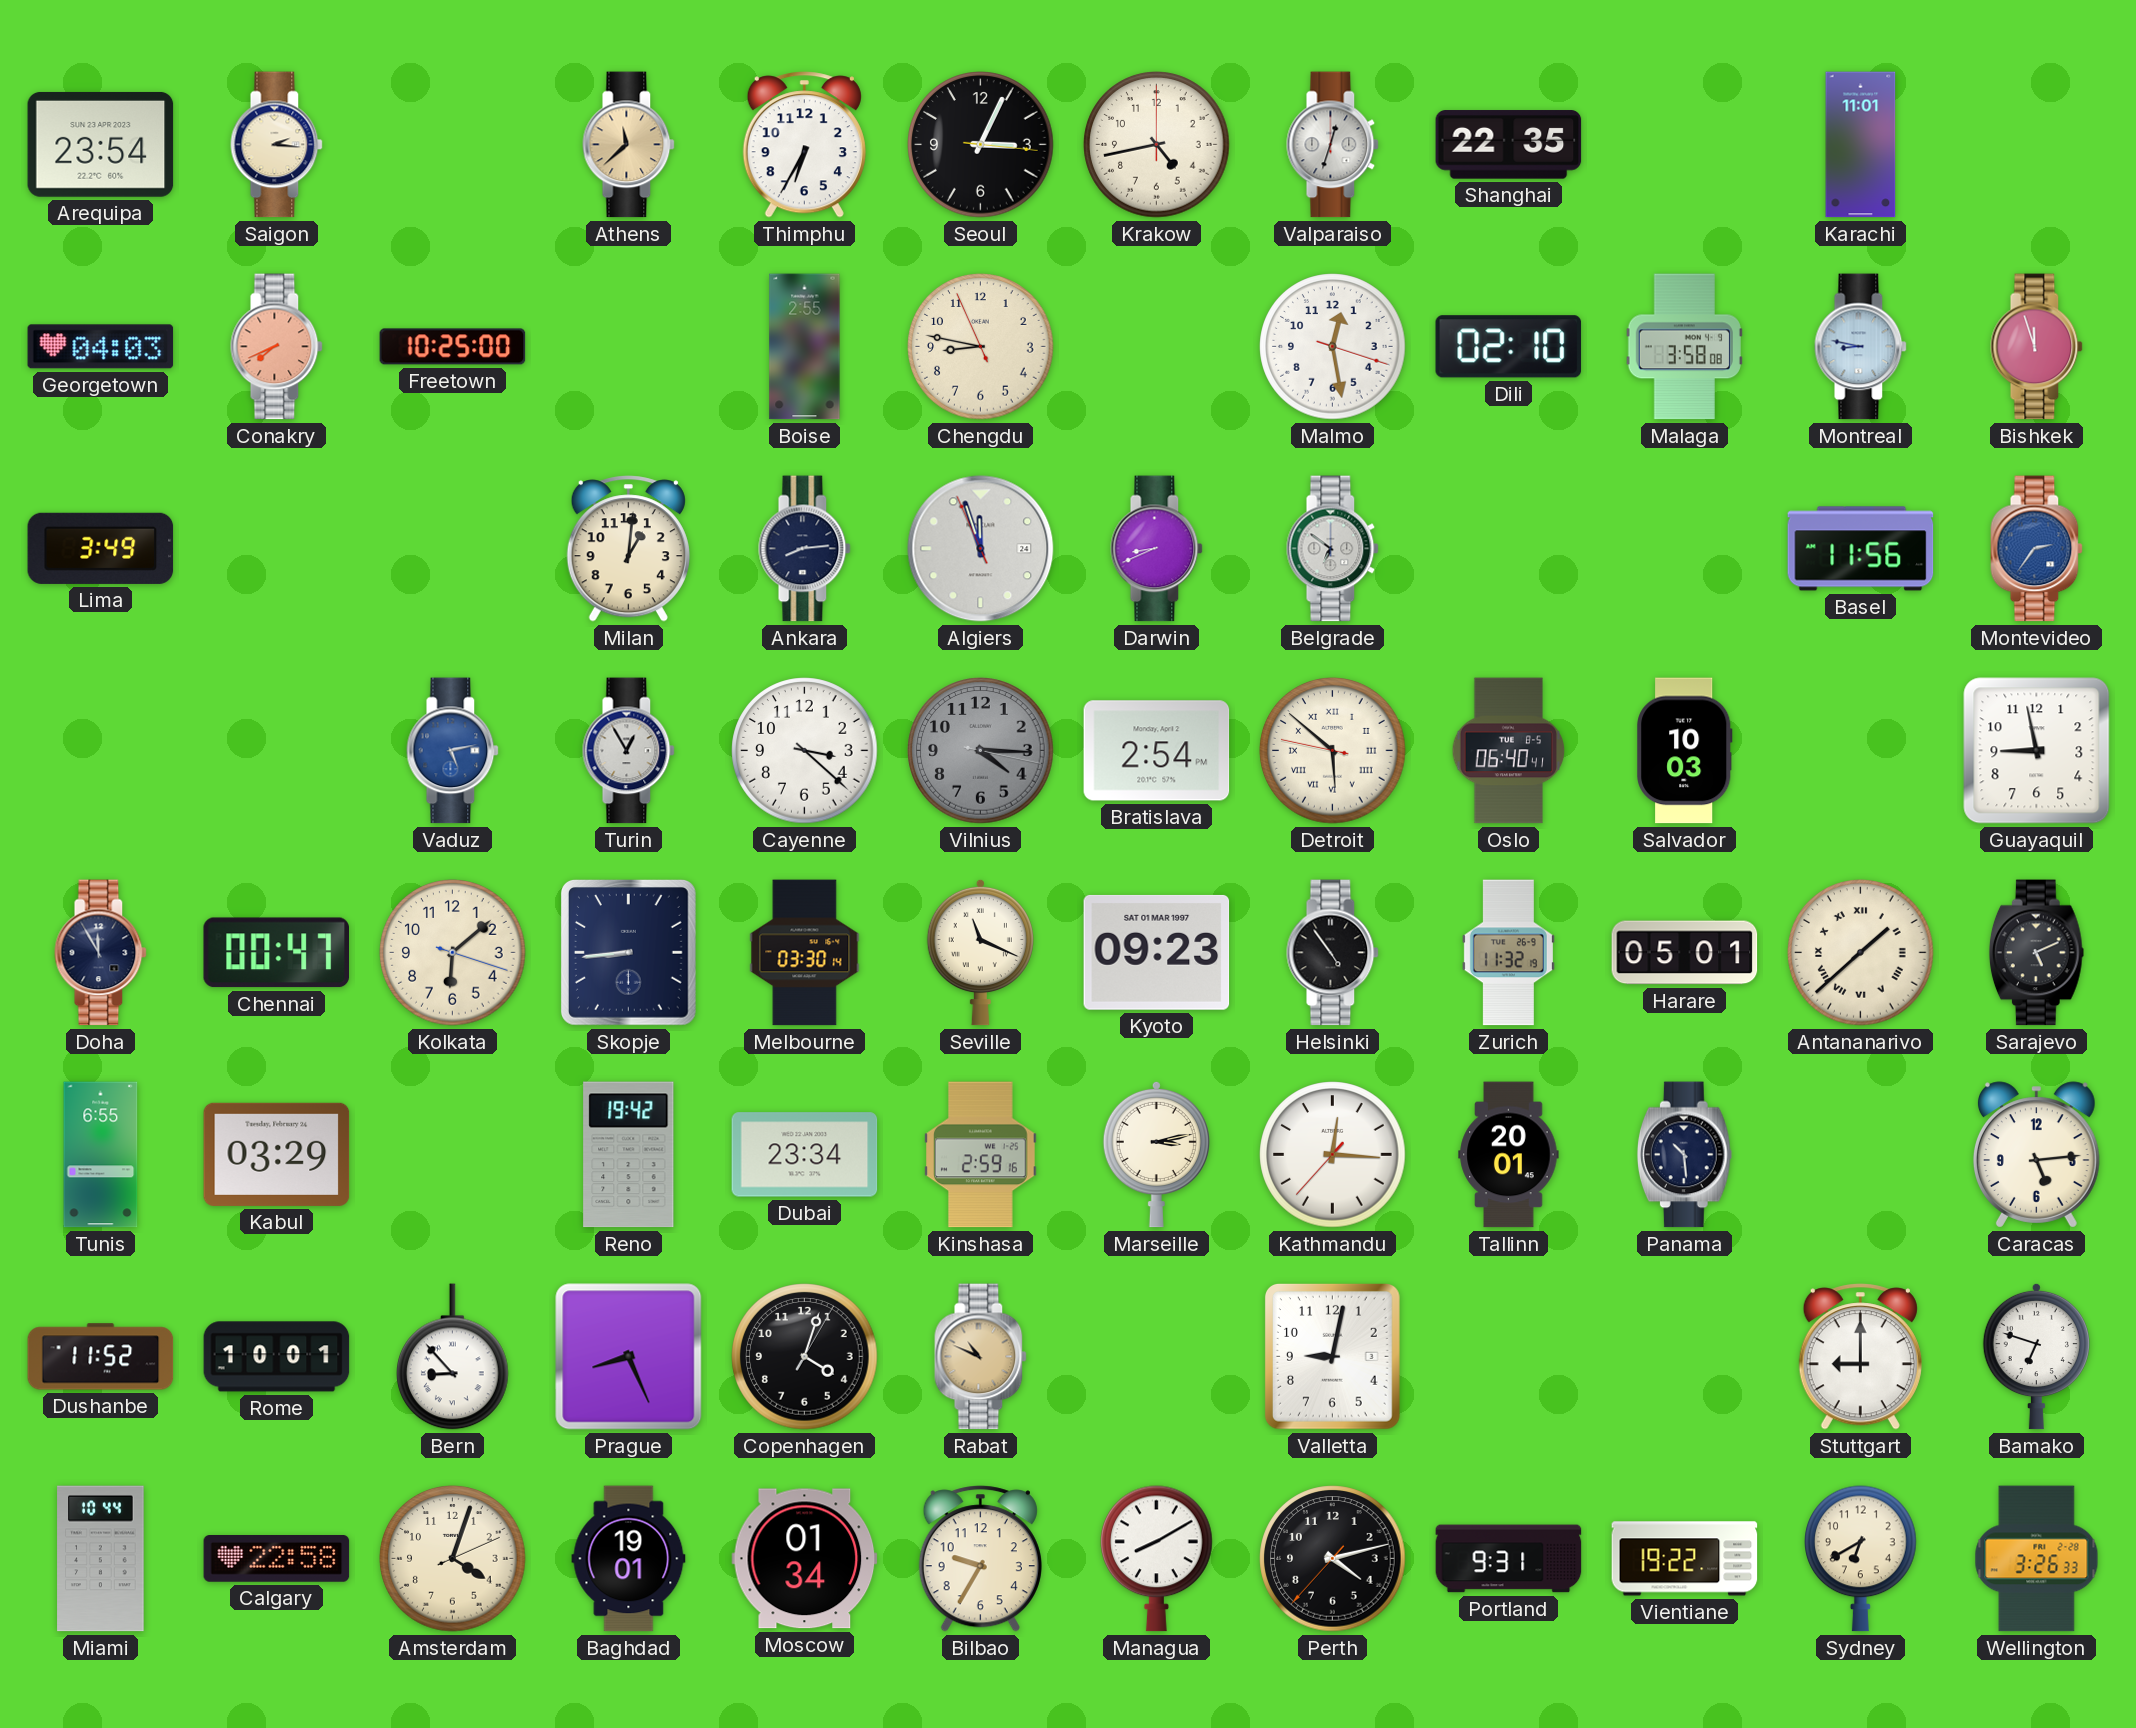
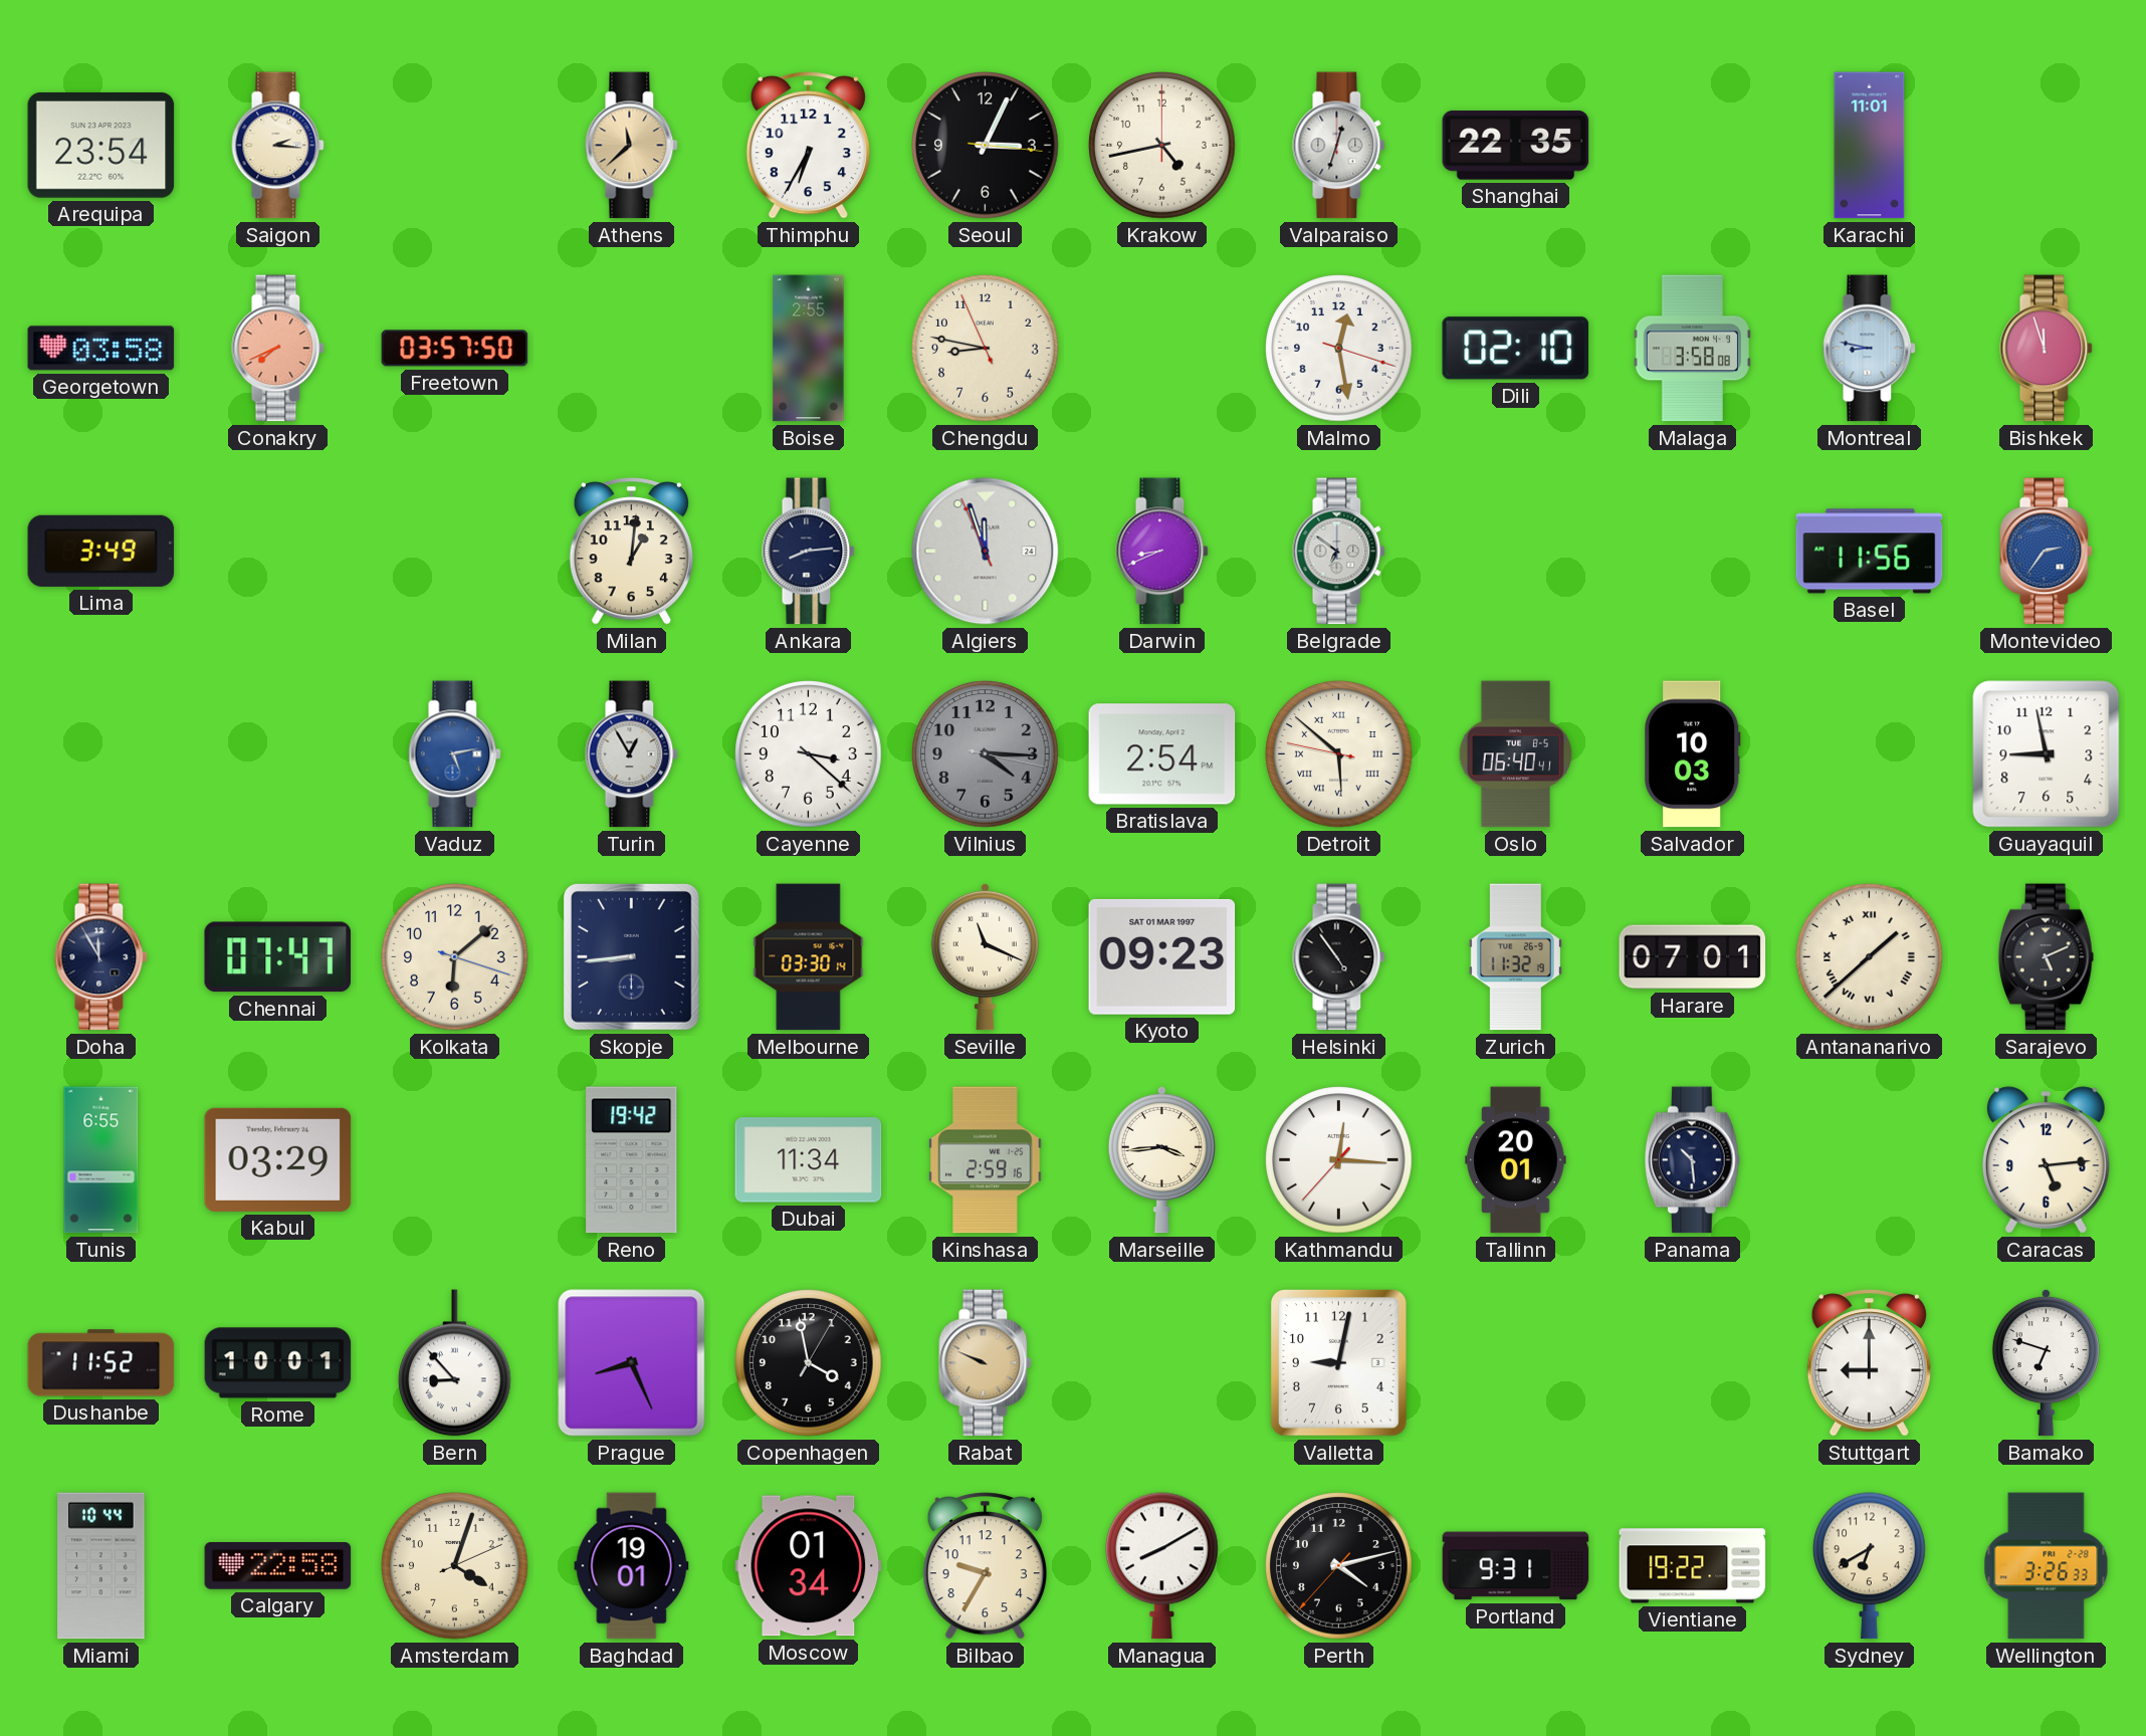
Georgetown: 04:03 -> 03:58 (101, 349)
Freetown: 10:25 -> 03:57 (455, 349)
Chennai: 00:47 -> 07:47 (277, 957)
Harare: 05:01 -> 07:01 (1693, 957)
Dubai: 23:34 -> 11:34 (809, 1160)
Marseille: 3:13 -> 3:44 (1161, 1159)
Copenhagen: 4:03 -> 3:58 (809, 1363)
Rabat: 10:49 -> 9:49 (986, 1363)
